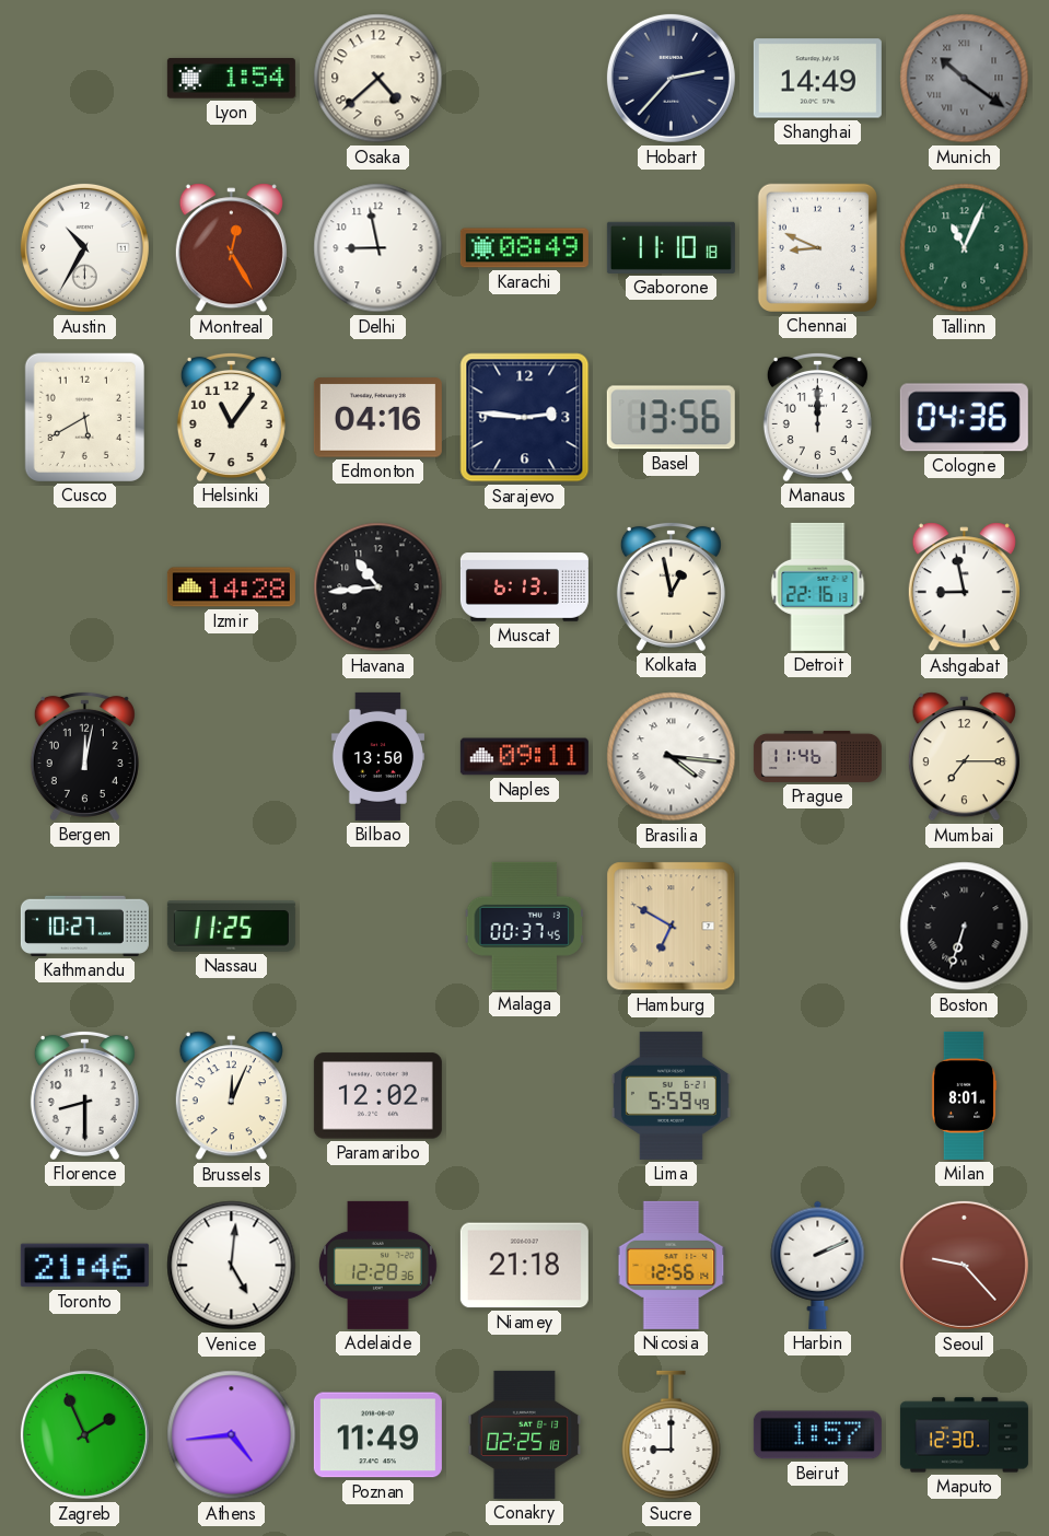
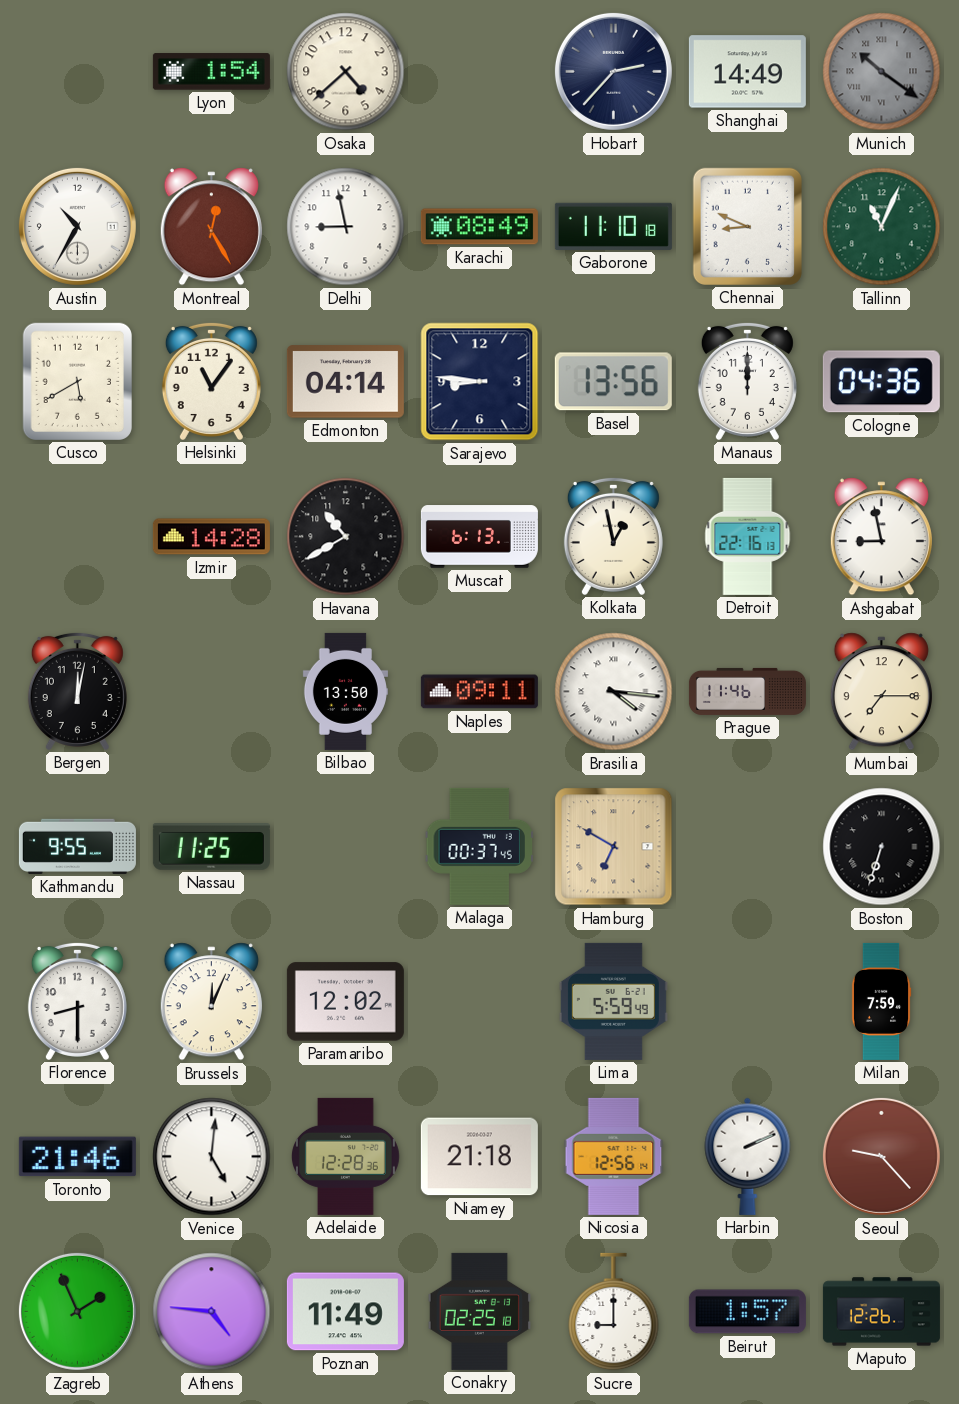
Edmonton: 04:16 -> 04:14 (345, 382)
Sarajevo: 2:46 -> 8:46 (480, 382)
Havana: 10:44 -> 10:40 (346, 537)
Kathmandu: 10:27 -> 9:55 (77, 846)
Milan: 8:01 -> 7:59 (881, 1001)
Athens: 4:44 -> 4:46 (212, 1312)
Maputo: 12:30 -> 12:26 (881, 1312)
